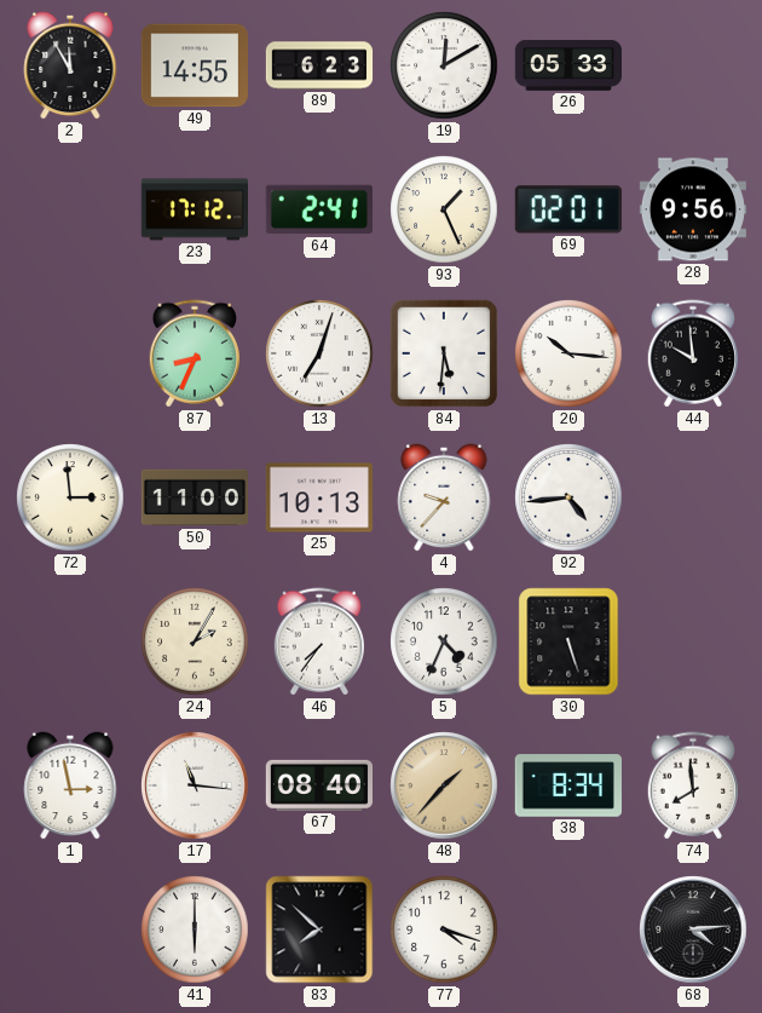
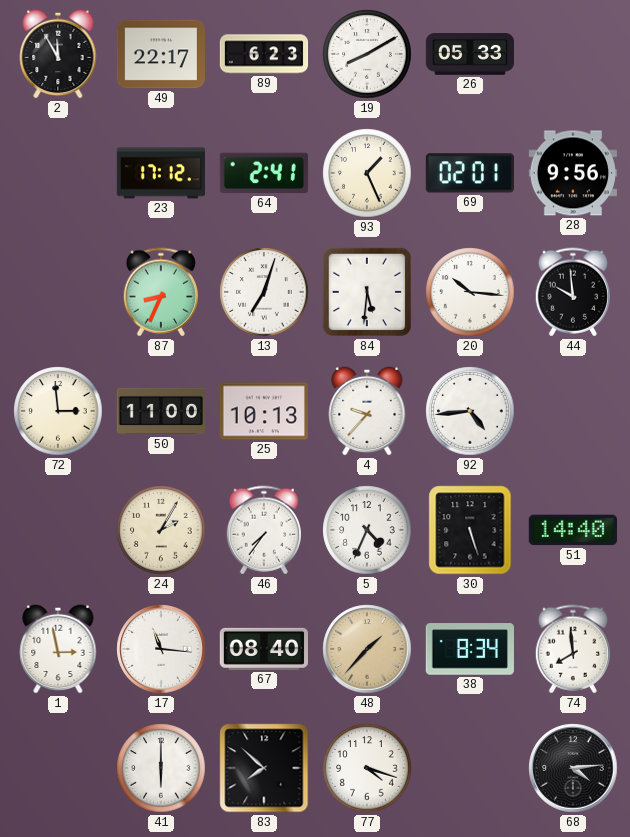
49: 14:55 -> 22:17 (161, 54)
19: 12:10 -> 8:10 (367, 54)
51: none -> 14:40 (573, 530)
